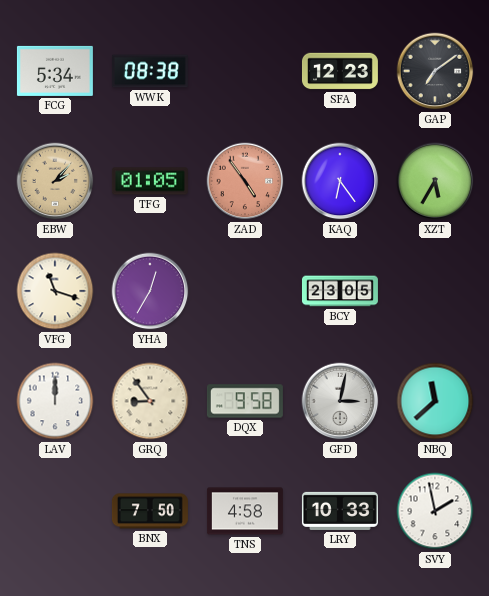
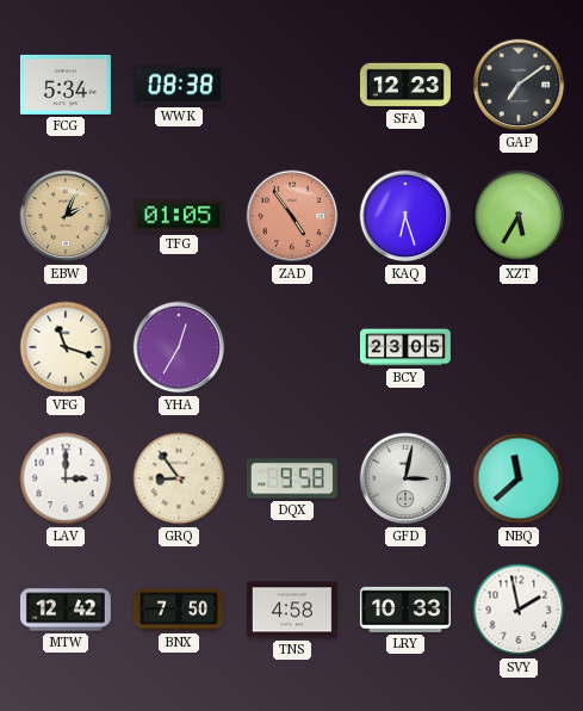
EBW: 2:07 -> 2:04 (66, 216)
KAQ: 6:24 -> 6:27 (405, 216)
LAV: 12:00 -> 3:00 (66, 478)
MTW: none -> 12:42 (66, 610)
